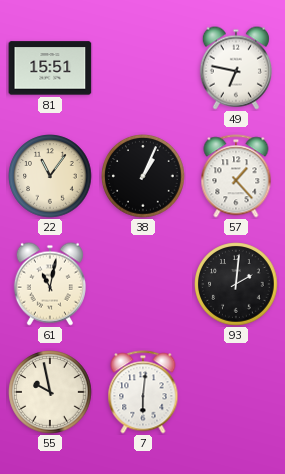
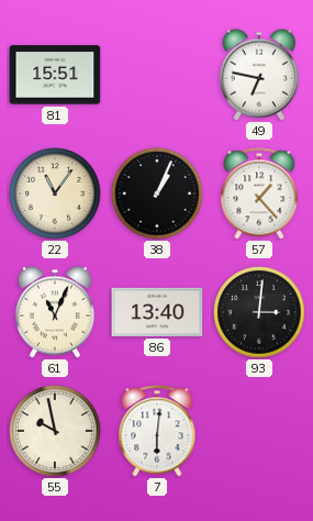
61: 11:02 -> 11:04 (55, 312)
86: none -> 13:40 (157, 312)
93: 2:01 -> 3:01 (259, 312)
